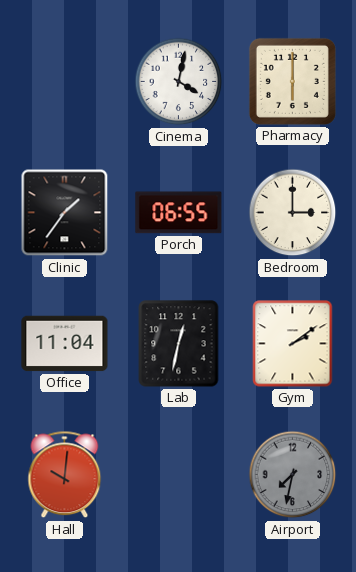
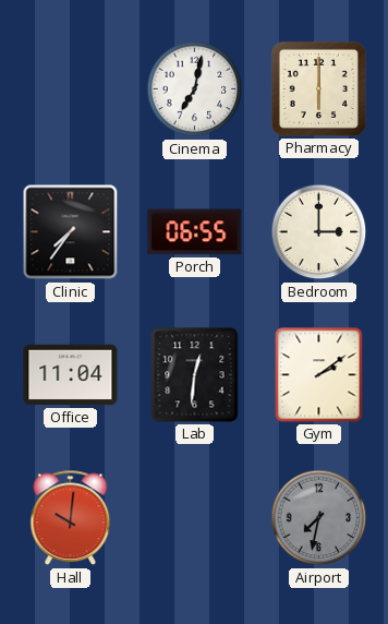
Cinema: 4:02 -> 7:02 (195, 89)
Clinic: 1:36 -> 7:36 (71, 232)
Lab: 12:32 -> 12:31 (195, 375)
